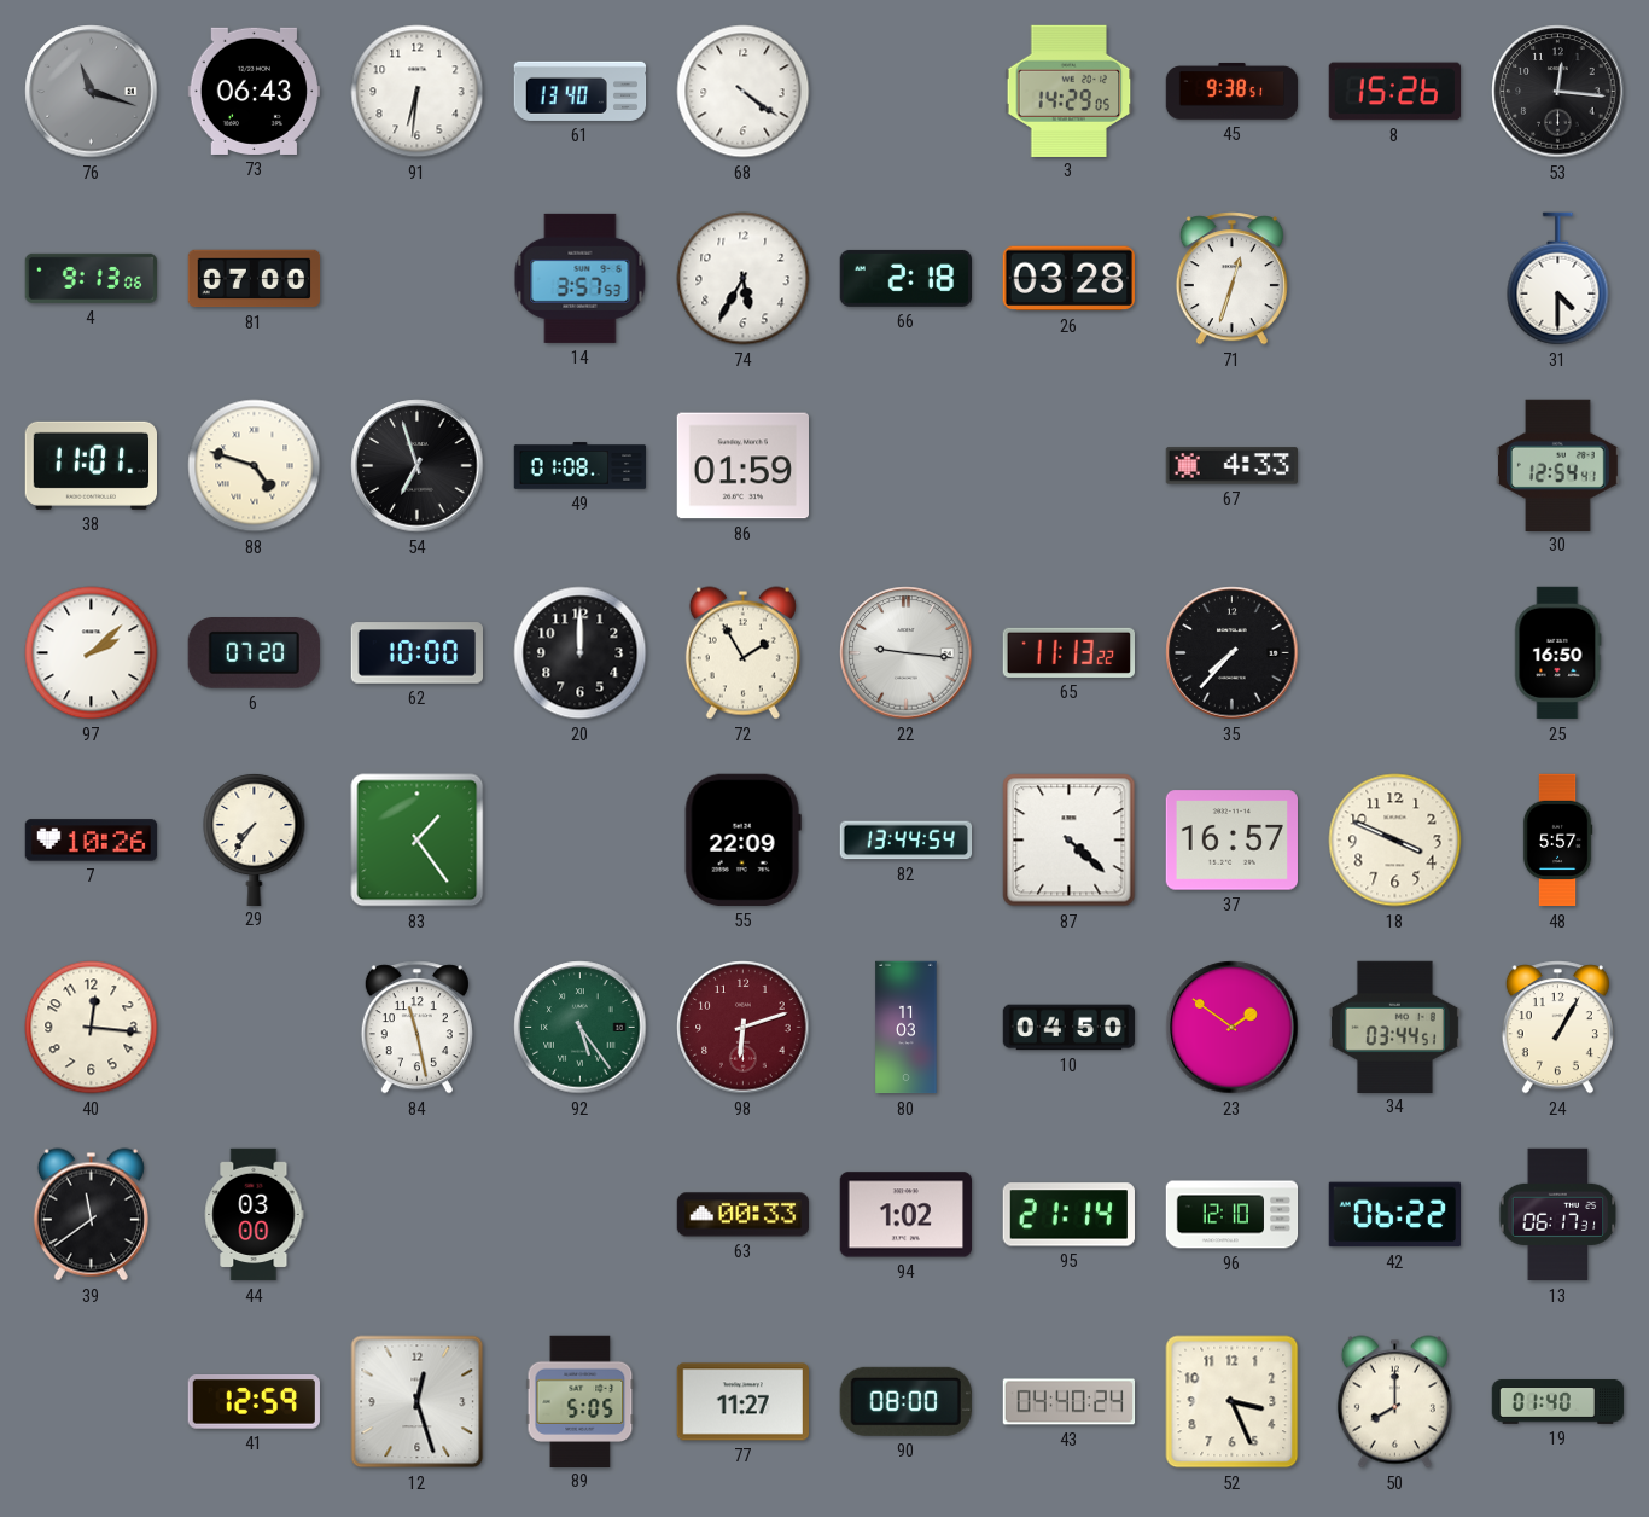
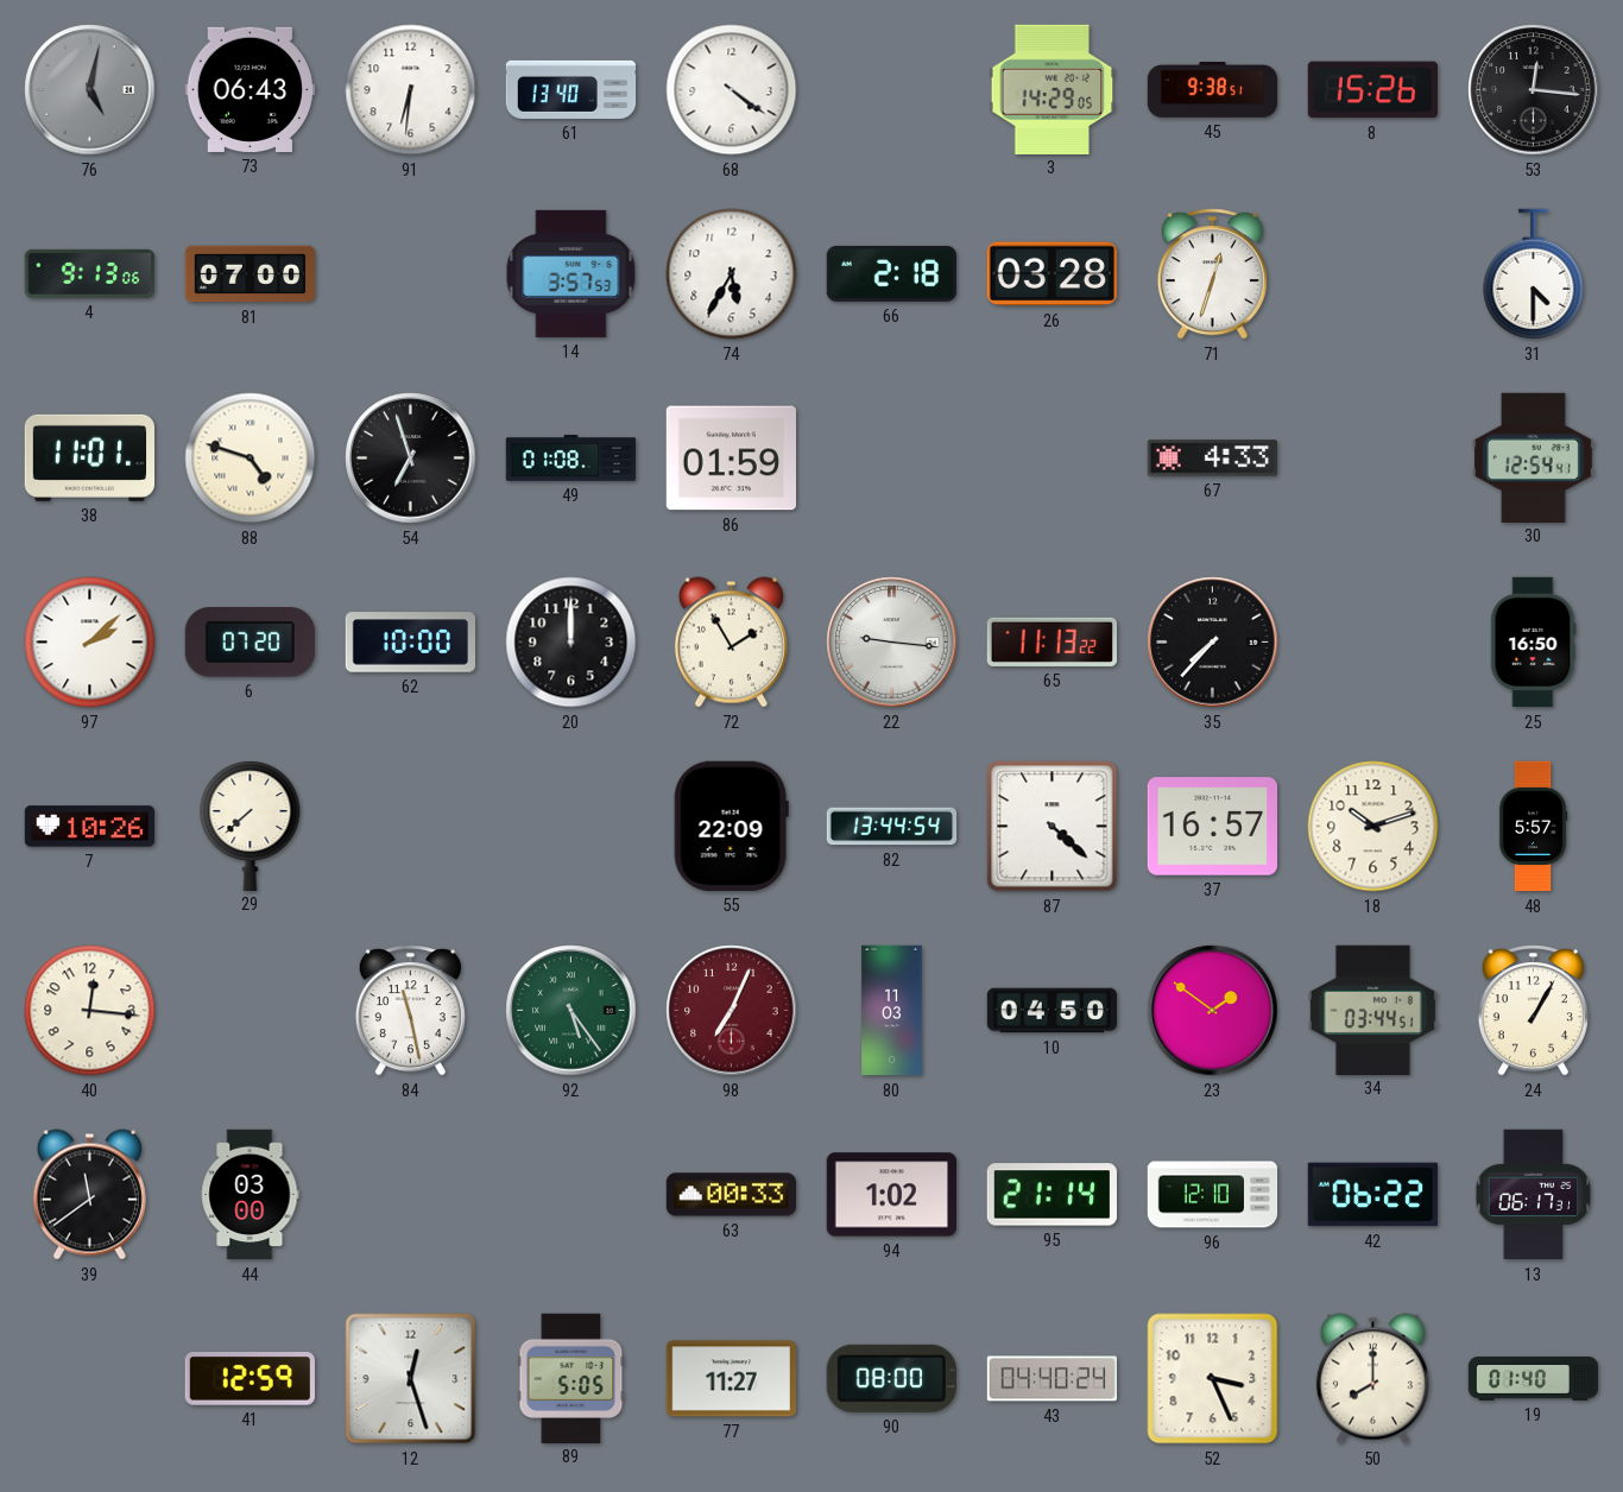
76: 11:18 -> 5:02 (90, 90)
29: 7:36 -> 7:38 (251, 824)
83: 1:24 -> none (418, 841)
18: 3:49 -> 10:12 (1373, 827)
98: 6:12 -> 7:04 (732, 1011)
